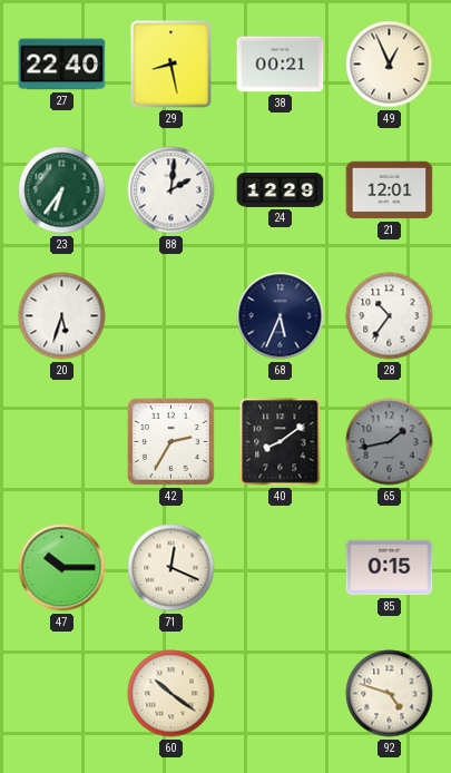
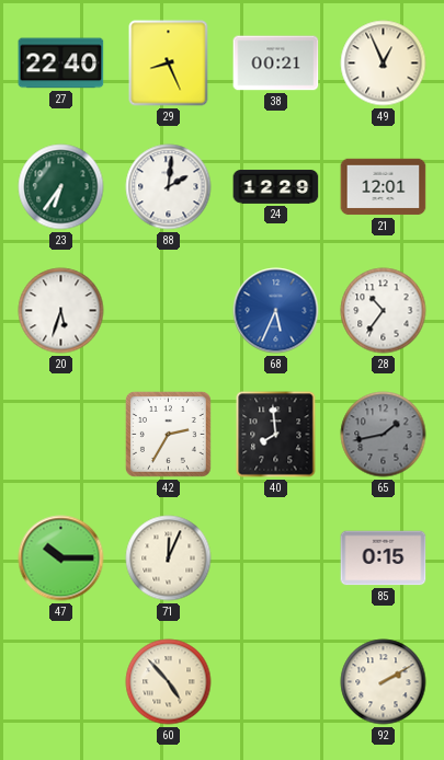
29: 8:28 -> 8:26 (169, 64)
68 dial: navy -> blue (276, 311)
40: 8:09 -> 7:59 (276, 435)
71: 12:19 -> 12:04 (169, 559)
60: 10:21 -> 4:53 (169, 682)
92: 4:48 -> 2:10 (384, 682)
